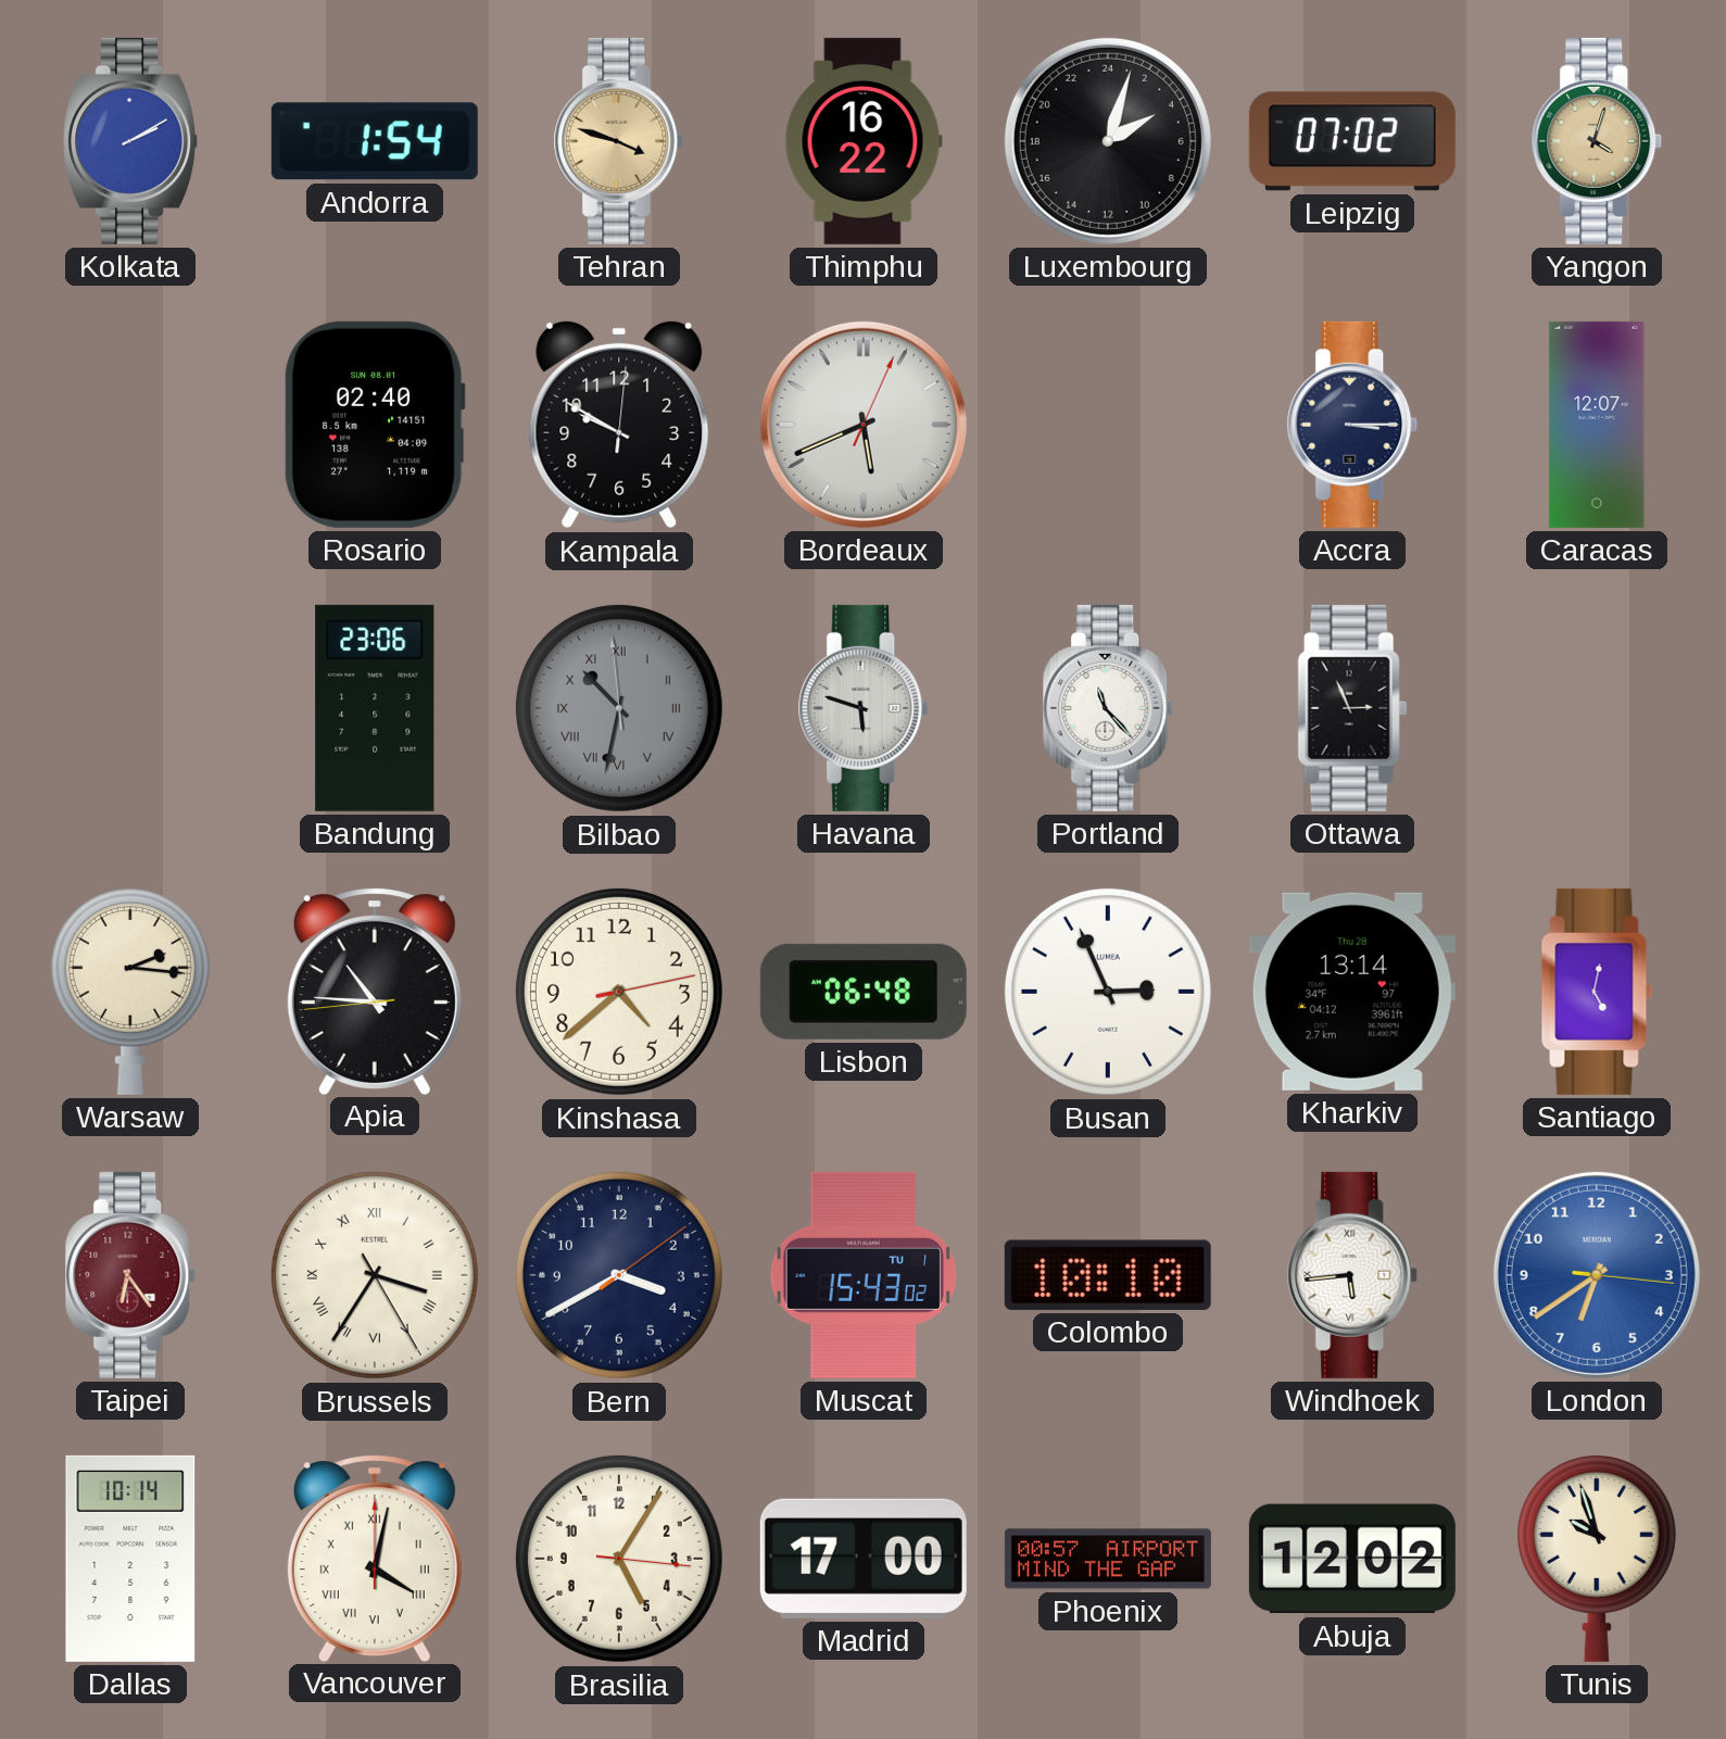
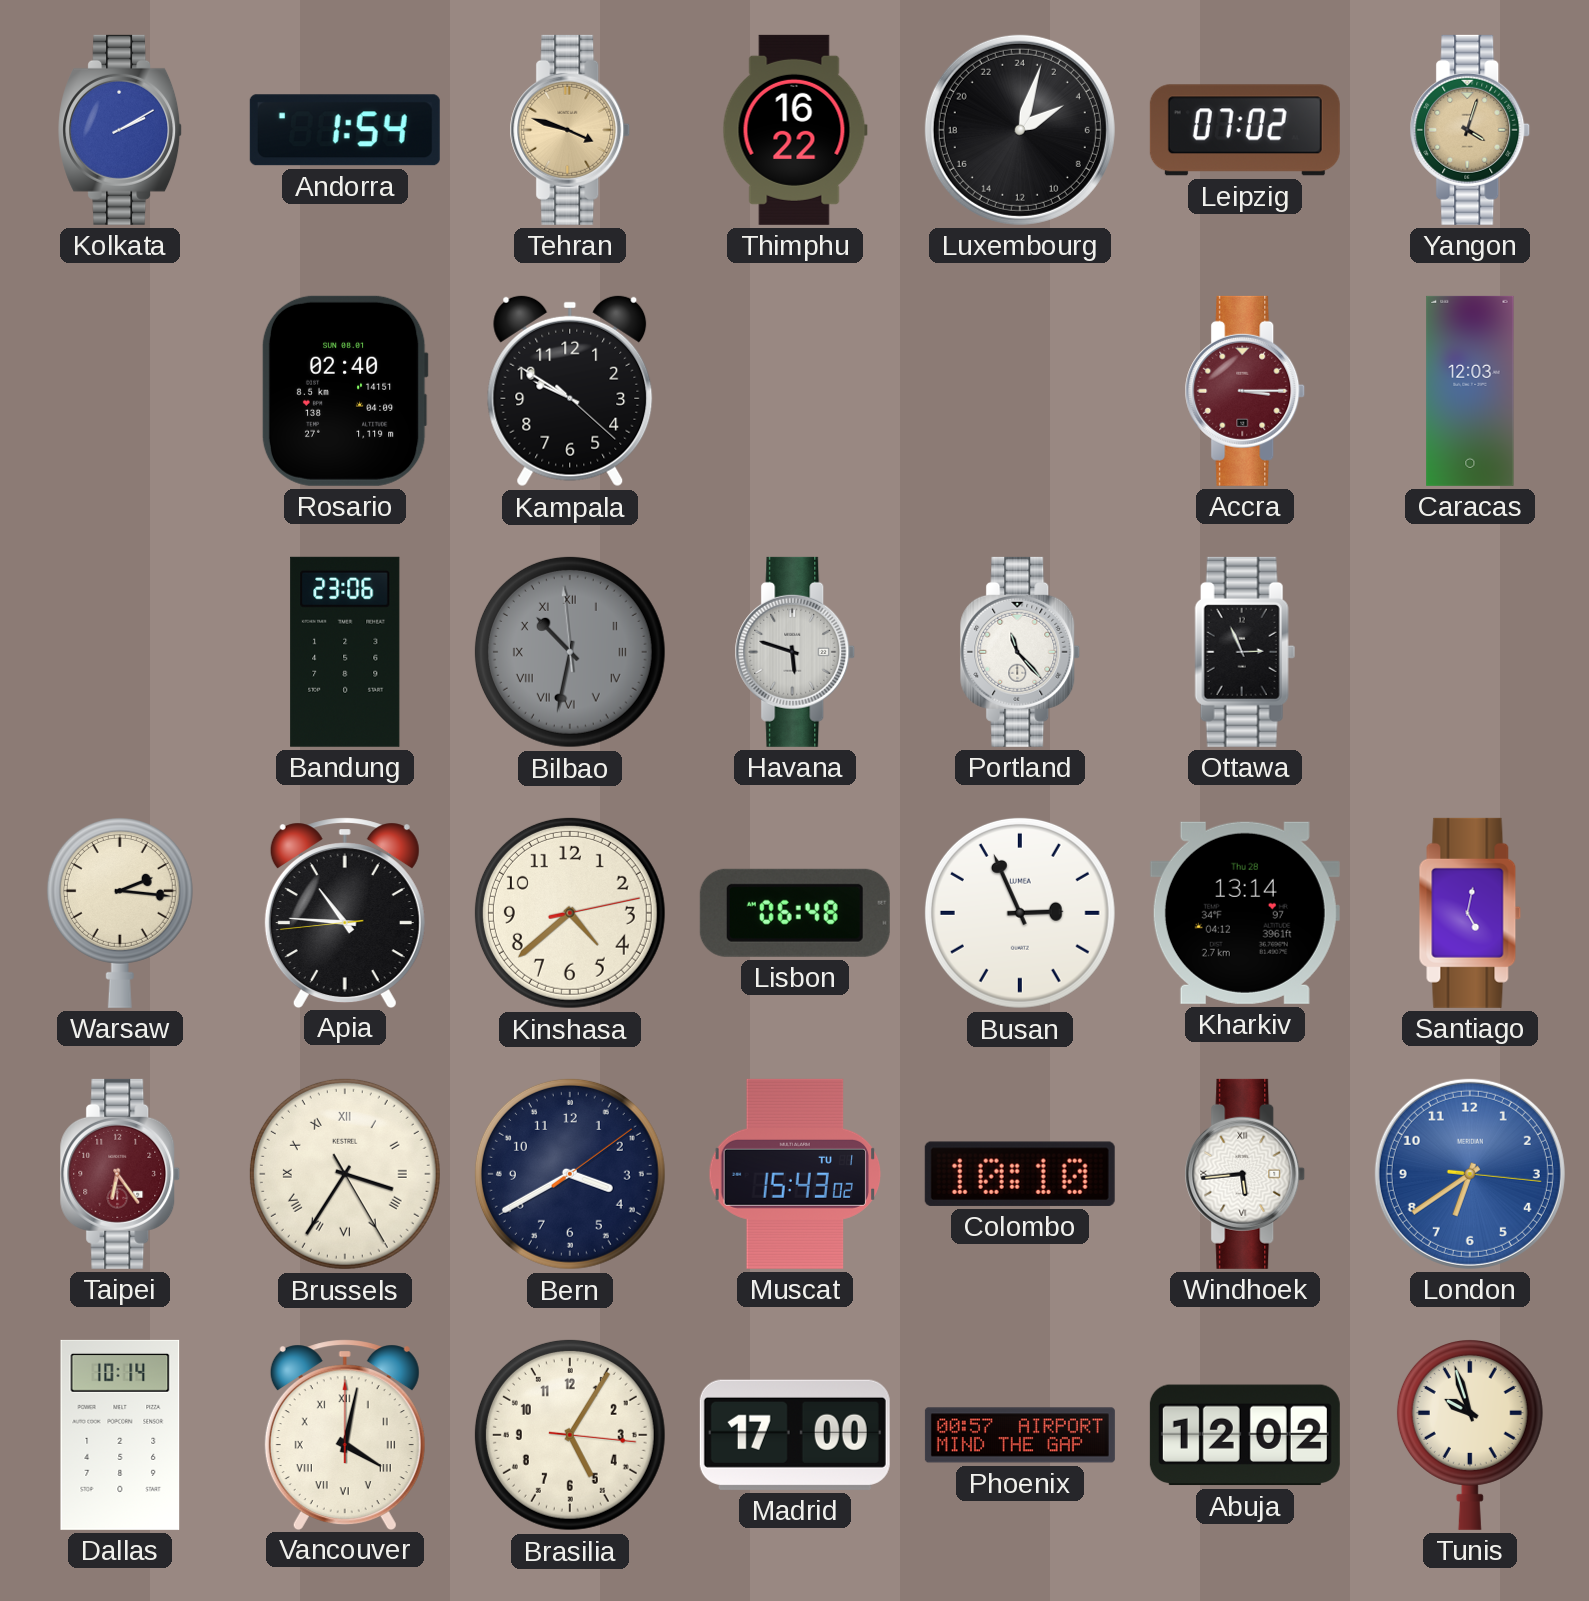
Kampala: 9:50:01 -> 9:50:22 (570, 391)
Bordeaux: 5:41 -> none (864, 425)
Accra dial: navy -> burgundy (1245, 391)
Caracas: 12:07 -> 12:03 (1470, 391)
